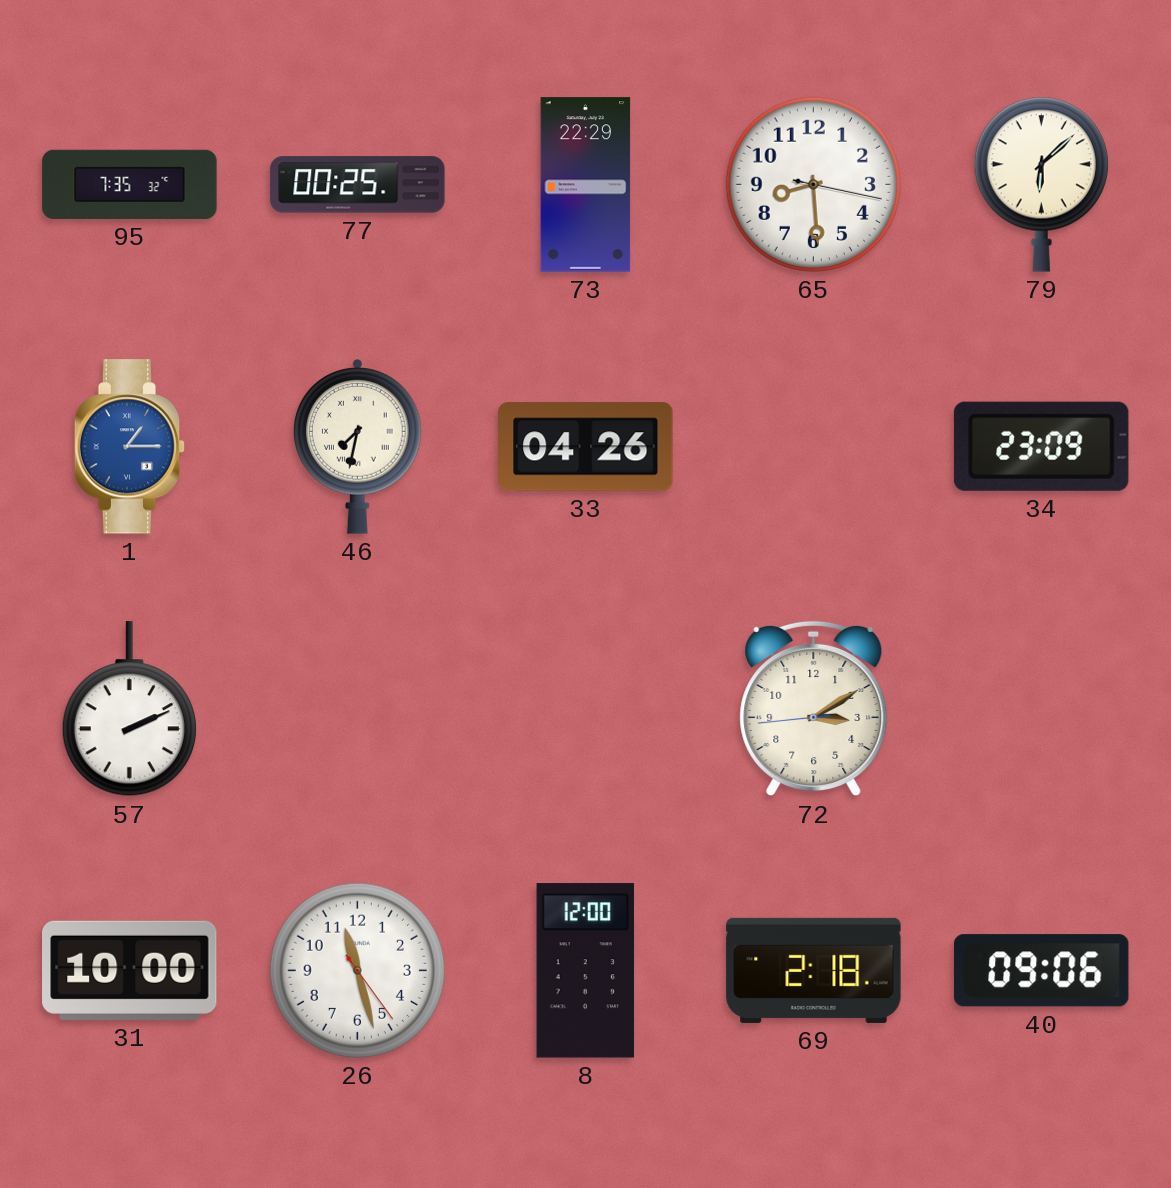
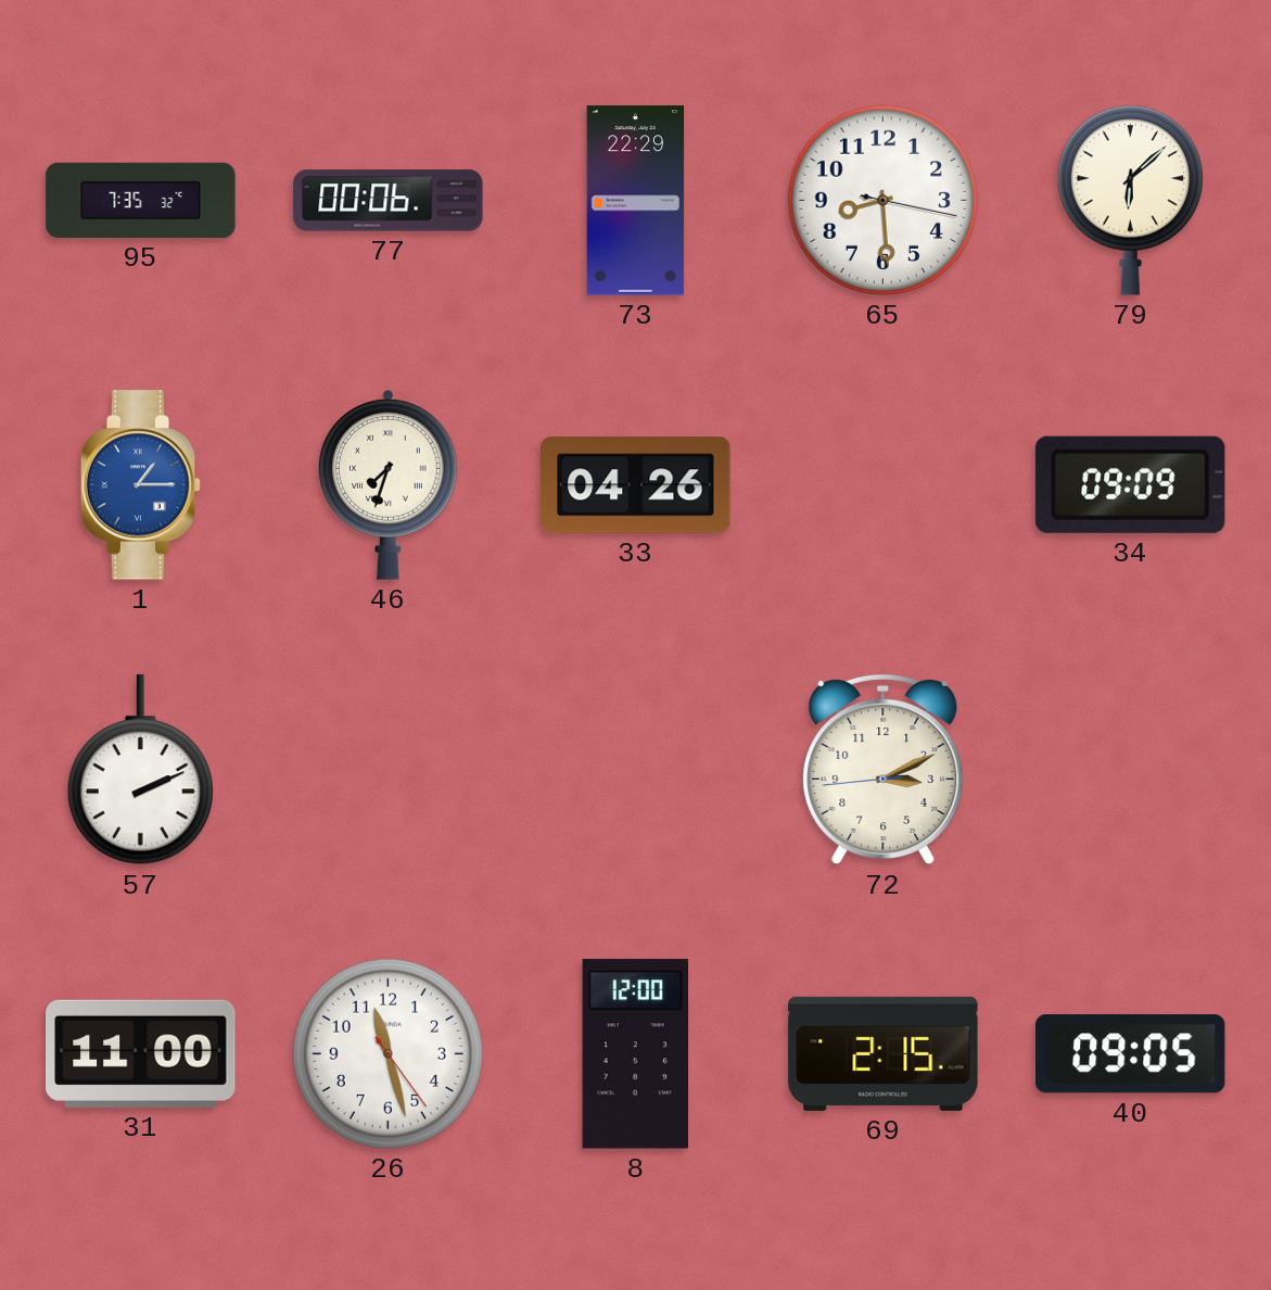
77: 00:25 -> 00:06 (389, 201)
46: 7:32 -> 7:33 (389, 485)
34: 23:09 -> 09:09 (1130, 484)
72: 3:09 -> 3:10 (884, 770)
31: 10:00 -> 11:00 (141, 1053)
69: 2:18 -> 2:15 (884, 1053)
40: 09:06 -> 09:05 (1130, 1054)
